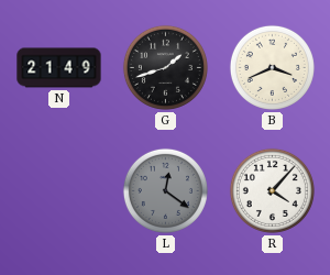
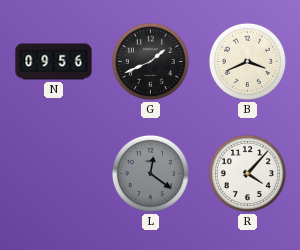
N: 21:49 -> 09:56 (54, 62)
G: 1:42 -> 1:41 (150, 61)
